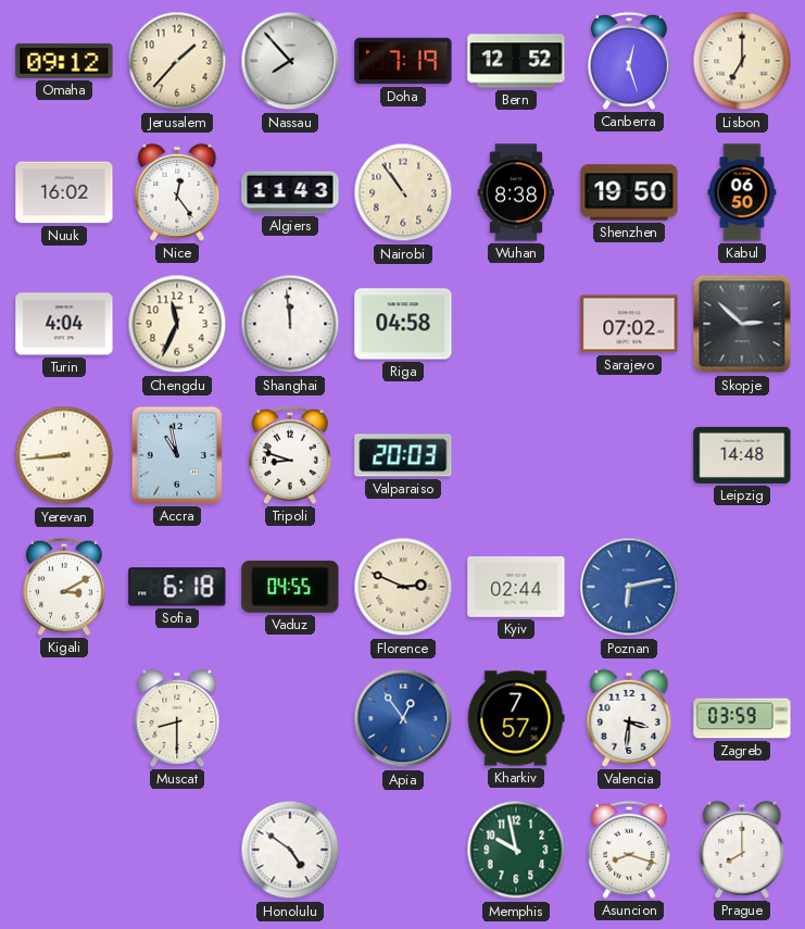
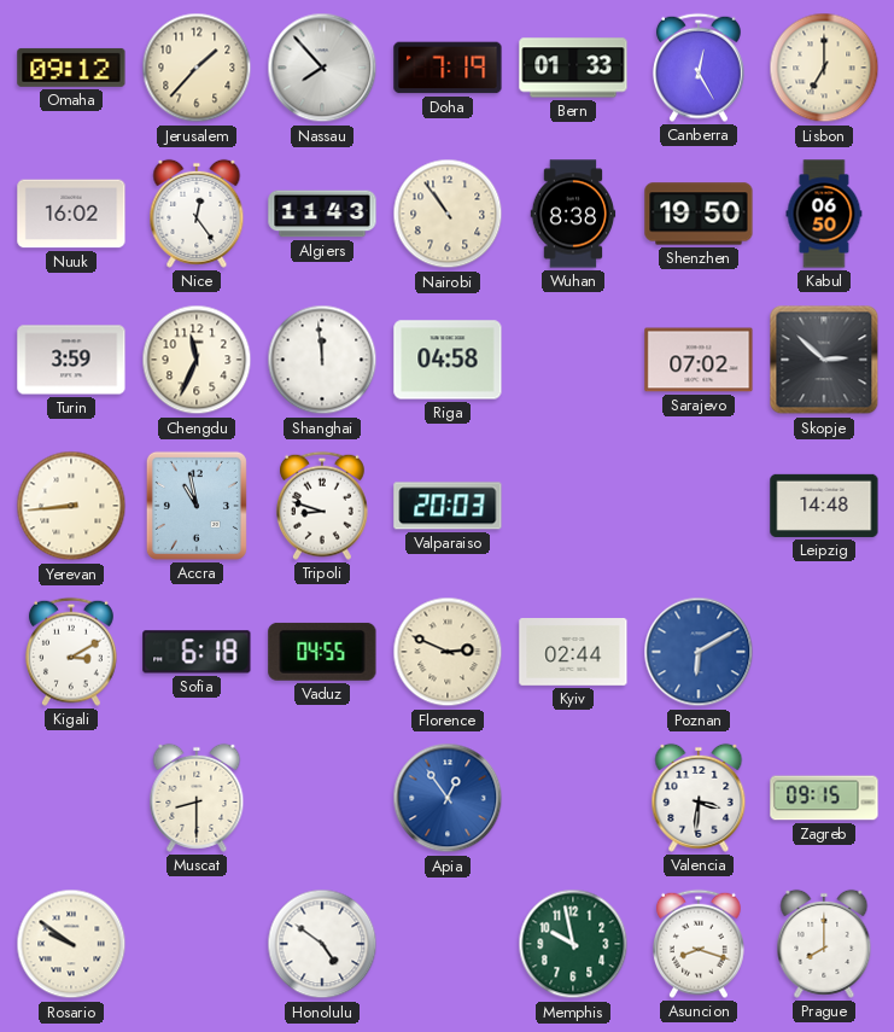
Bern: 12:52 -> 01:33 (573, 68)
Canberra: 12:27 -> 12:25 (699, 68)
Turin: 4:04 -> 3:59 (71, 360)
Poznan: 6:13 -> 6:10 (699, 652)
Kharkiv: 7:57 -> none (516, 718)
Zagreb: 03:59 -> 09:15 (824, 798)
Rosario: none -> 9:51 (71, 944)
